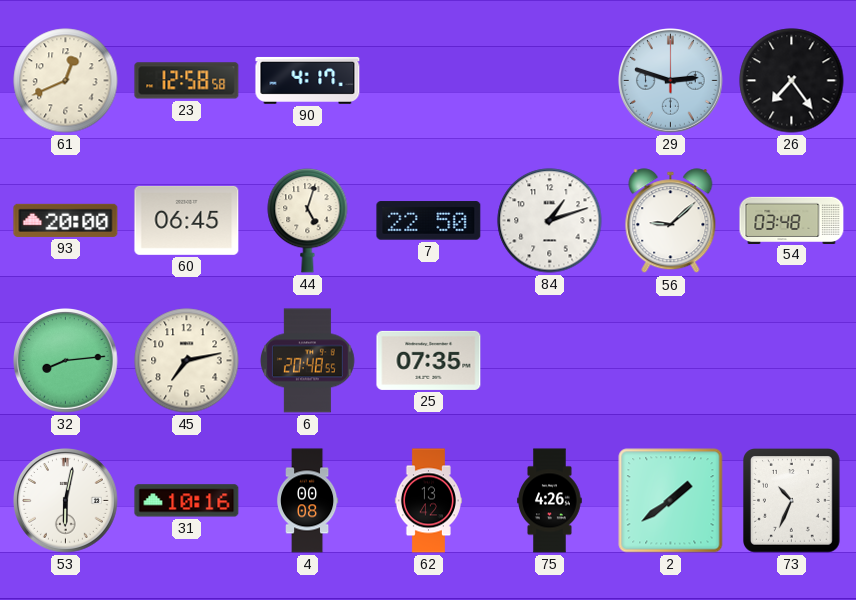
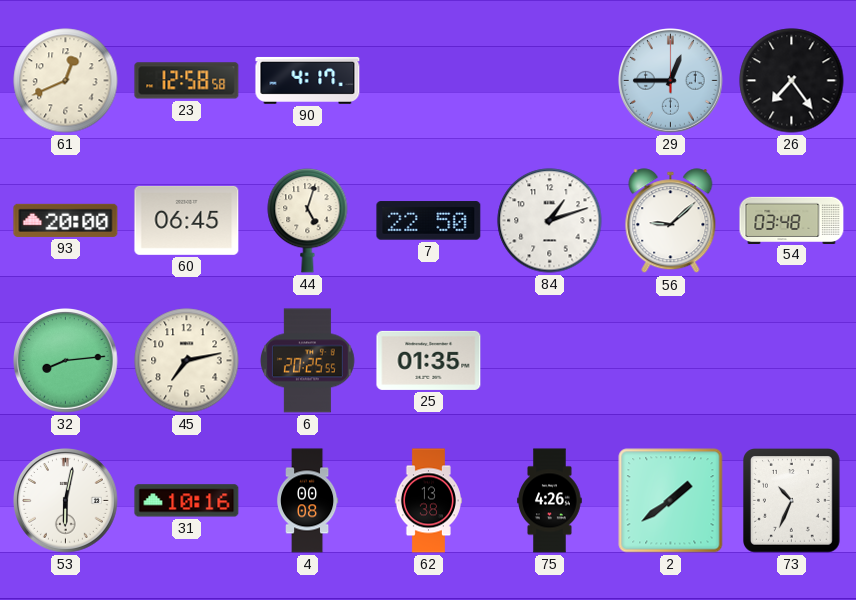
29: 2:48 -> 12:45 (671, 81)
6: 20:48 -> 20:25 (307, 361)
25: 07:35 -> 01:35 (429, 360)
62: 13:42 -> 13:38 (428, 501)
